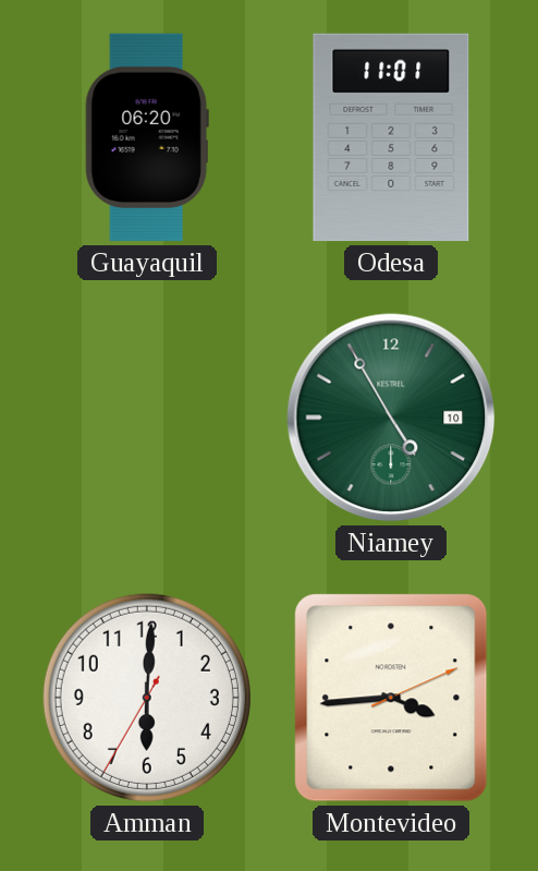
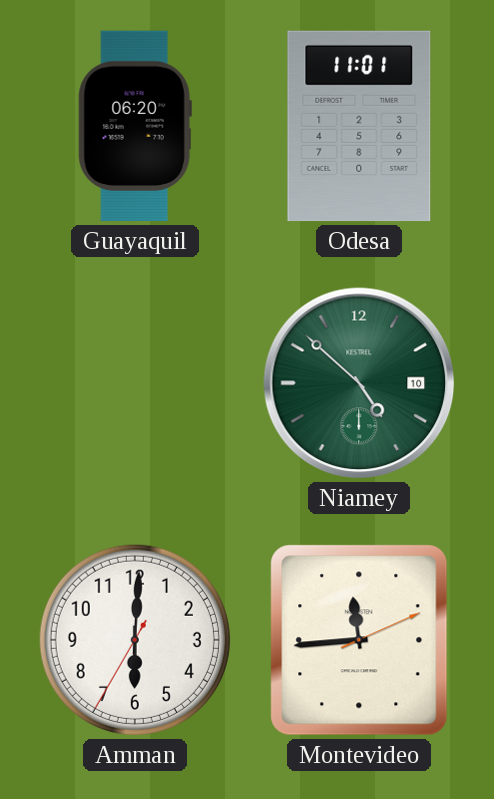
Niamey: 4:55 -> 4:52 (359, 383)
Montevideo: 3:44 -> 11:44 (359, 640)
